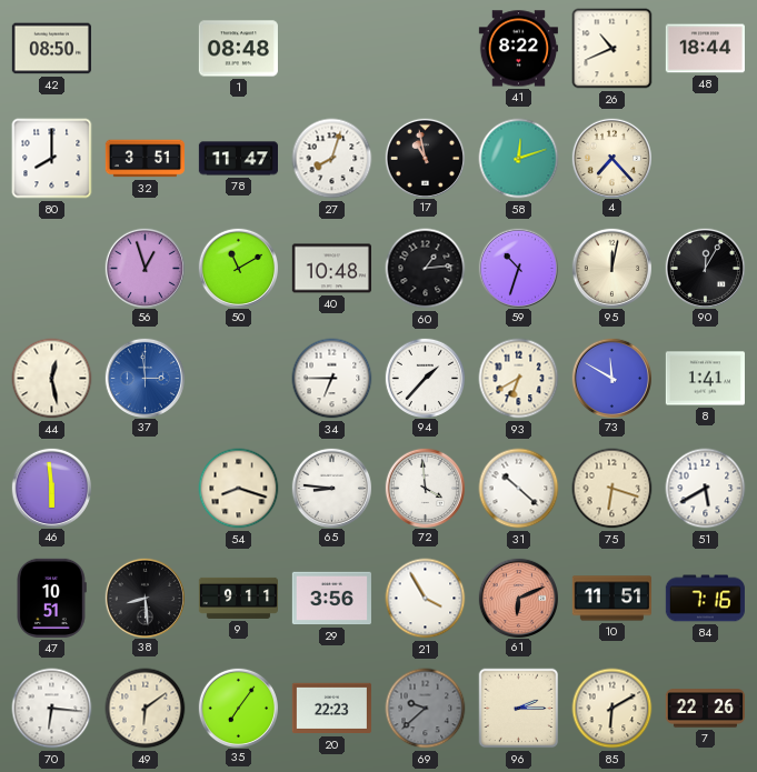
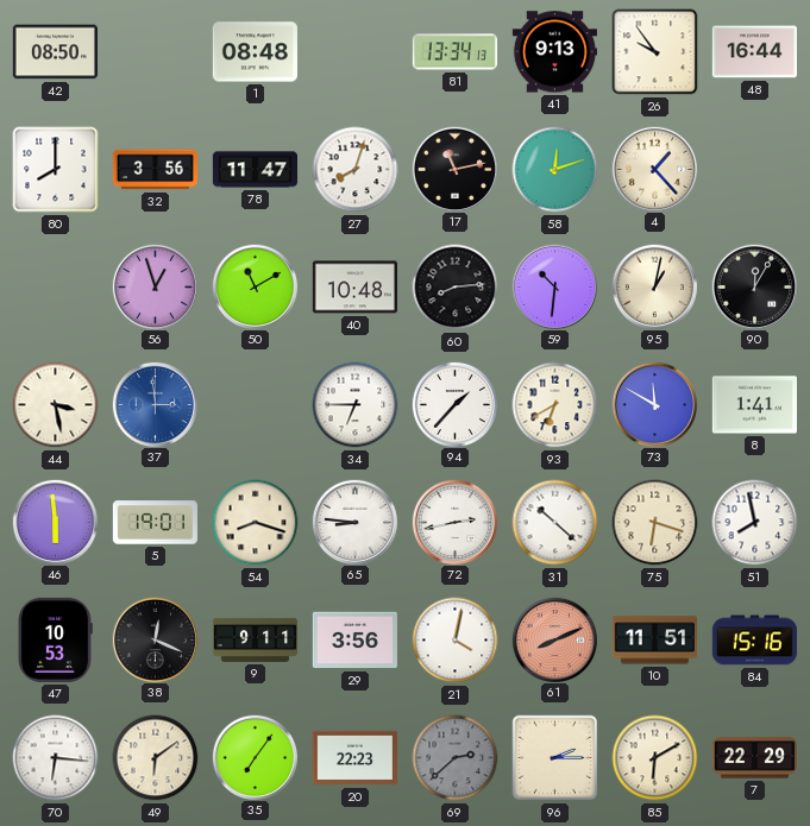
81: none -> 13:34 (454, 52)
41: 8:22 -> 9:13 (554, 52)
26: 10:41 -> 9:54 (655, 52)
48: 18:44 -> 16:44 (754, 52)
32: 3:51 -> 3:56 (155, 170)
17: 10:58 -> 11:13 (454, 169)
4: 7:23 -> 1:23 (654, 169)
60: 1:14 -> 8:14 (456, 288)
59: 10:33 -> 10:31 (554, 286)
95: 12:02 -> 1:02 (654, 286)
44: 12:28 -> 3:28 (56, 405)
5: none -> 19:01 (155, 523)
72: 3:59 -> 2:43 (454, 522)
51: 5:40 -> 7:58 (755, 523)
47: 10:51 -> 10:53 (56, 639)
38: 8:29 -> 12:19 (155, 639)
21: 3:55 -> 4:02 (456, 641)
61: 6:11 -> 8:11 (554, 639)
84: 7:16 -> 15:16 (754, 641)
69: 9:38 -> 2:38 (456, 758)
7: 22:26 -> 22:29 (754, 758)
